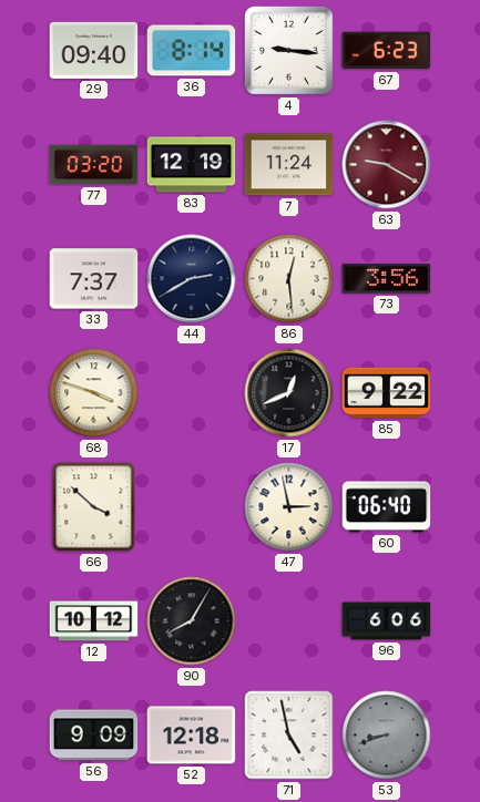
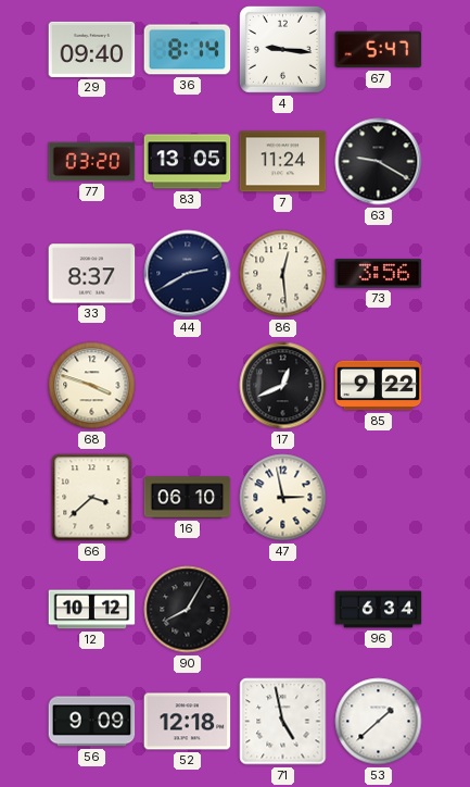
67: 6:23 -> 5:47 (379, 50)
83: 12:19 -> 13:05 (188, 162)
63 dial: burgundy -> black (379, 162)
33: 7:37 -> 8:37 (92, 274)
66: 3:52 -> 3:38 (92, 498)
16: none -> 06:10 (188, 498)
60: 06:40 -> none (387, 507)
96: 6:06 -> 6:34 (379, 610)
53: 8:42 -> 1:38 (379, 722)
53 dial: grey -> white (379, 722)
